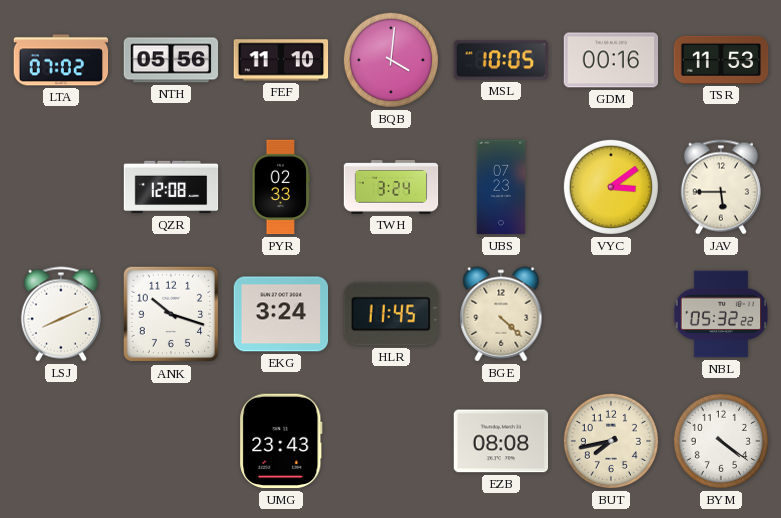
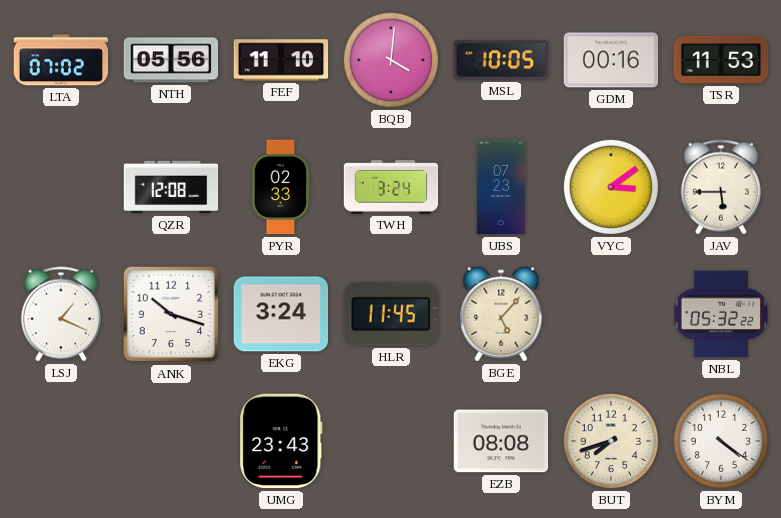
LSJ: 8:11 -> 1:19 (61, 314)
BGE: 4:22 -> 5:07 (501, 314)
BUT: 7:43 -> 7:42 (611, 441)
